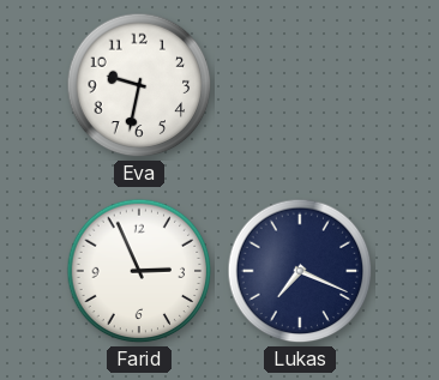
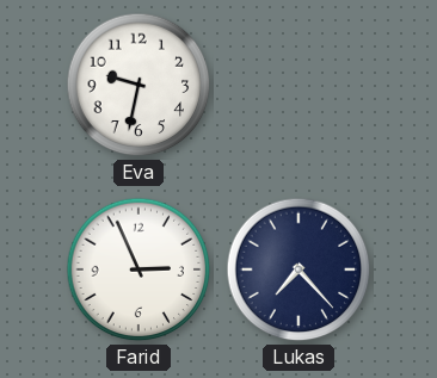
Lukas: 7:19 -> 7:23 (298, 269)
